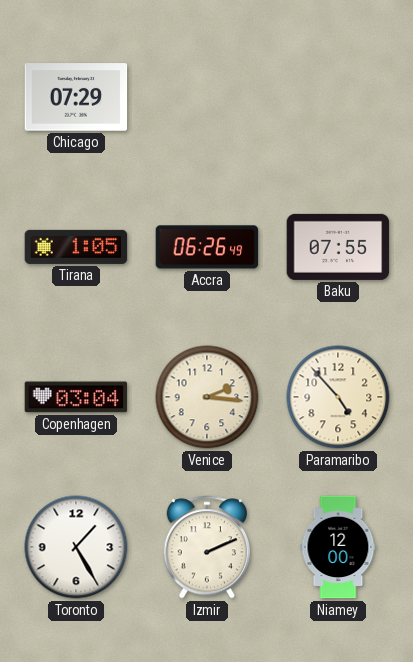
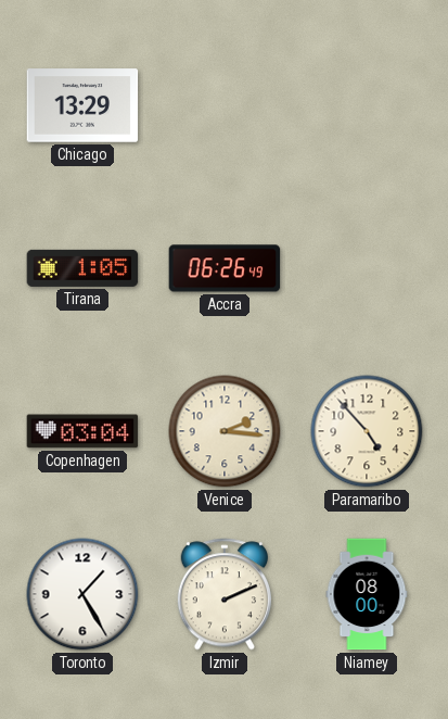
Chicago: 07:29 -> 13:29 (82, 105)
Baku: 07:55 -> none (338, 247)
Niamey: 12:00 -> 08:00 (367, 594)
